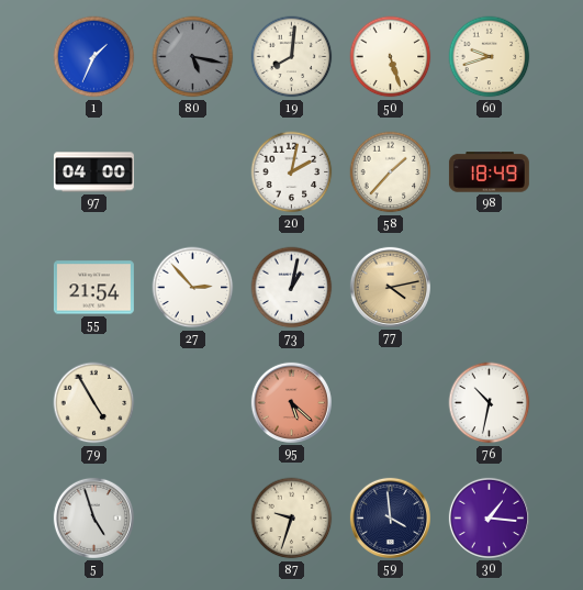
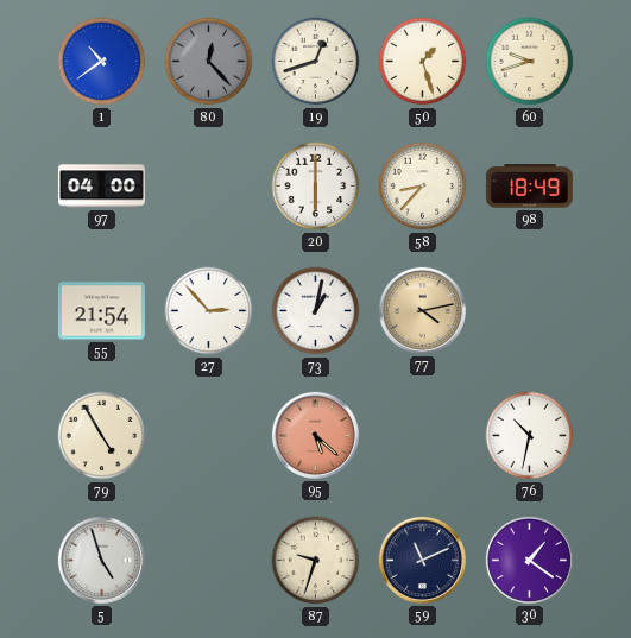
1: 1:34 -> 10:39 (102, 62)
80: 5:17 -> 12:23 (209, 62)
19: 8:01 -> 12:42 (316, 62)
50: 5:27 -> 1:27 (423, 62)
20: 2:02 -> 6:00 (316, 187)
58: 1:37 -> 8:37 (423, 187)
59: 3:59 -> 11:11 (422, 560)
30: 1:16 -> 1:21 (529, 560)
